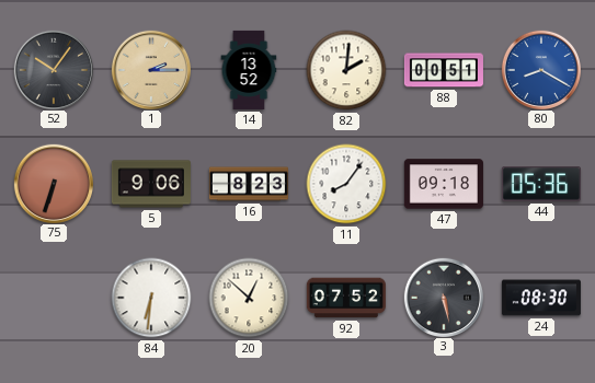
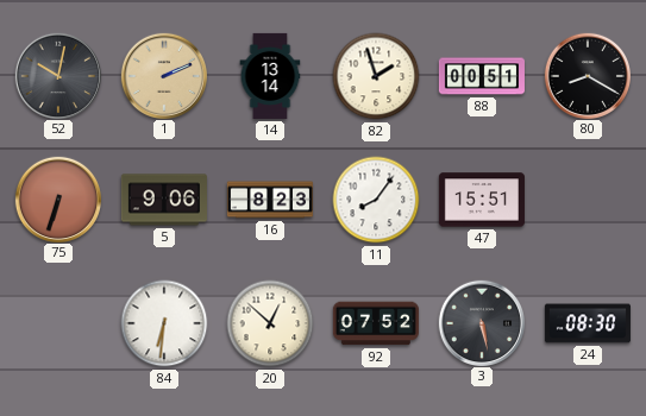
52: 10:06 -> 10:02 (57, 75)
1: 2:15 -> 2:11 (163, 75)
14: 13:52 -> 13:14 (270, 76)
82: 2:01 -> 1:57 (376, 76)
80 dial: blue -> black (587, 75)
47: 09:18 -> 15:51 (482, 200)
44: 05:36 -> none (541, 184)
